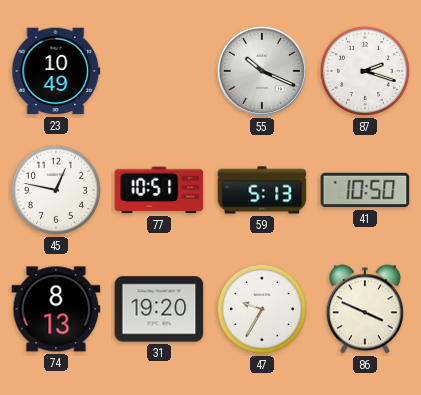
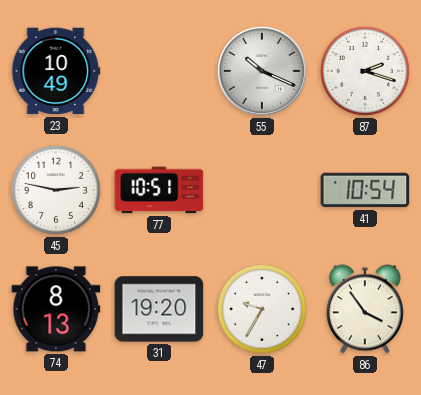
45: 12:47 -> 2:47 (56, 190)
59: 5:13 -> none (262, 190)
41: 10:50 -> 10:54 (365, 190)
86: 3:49 -> 3:54 (365, 309)
